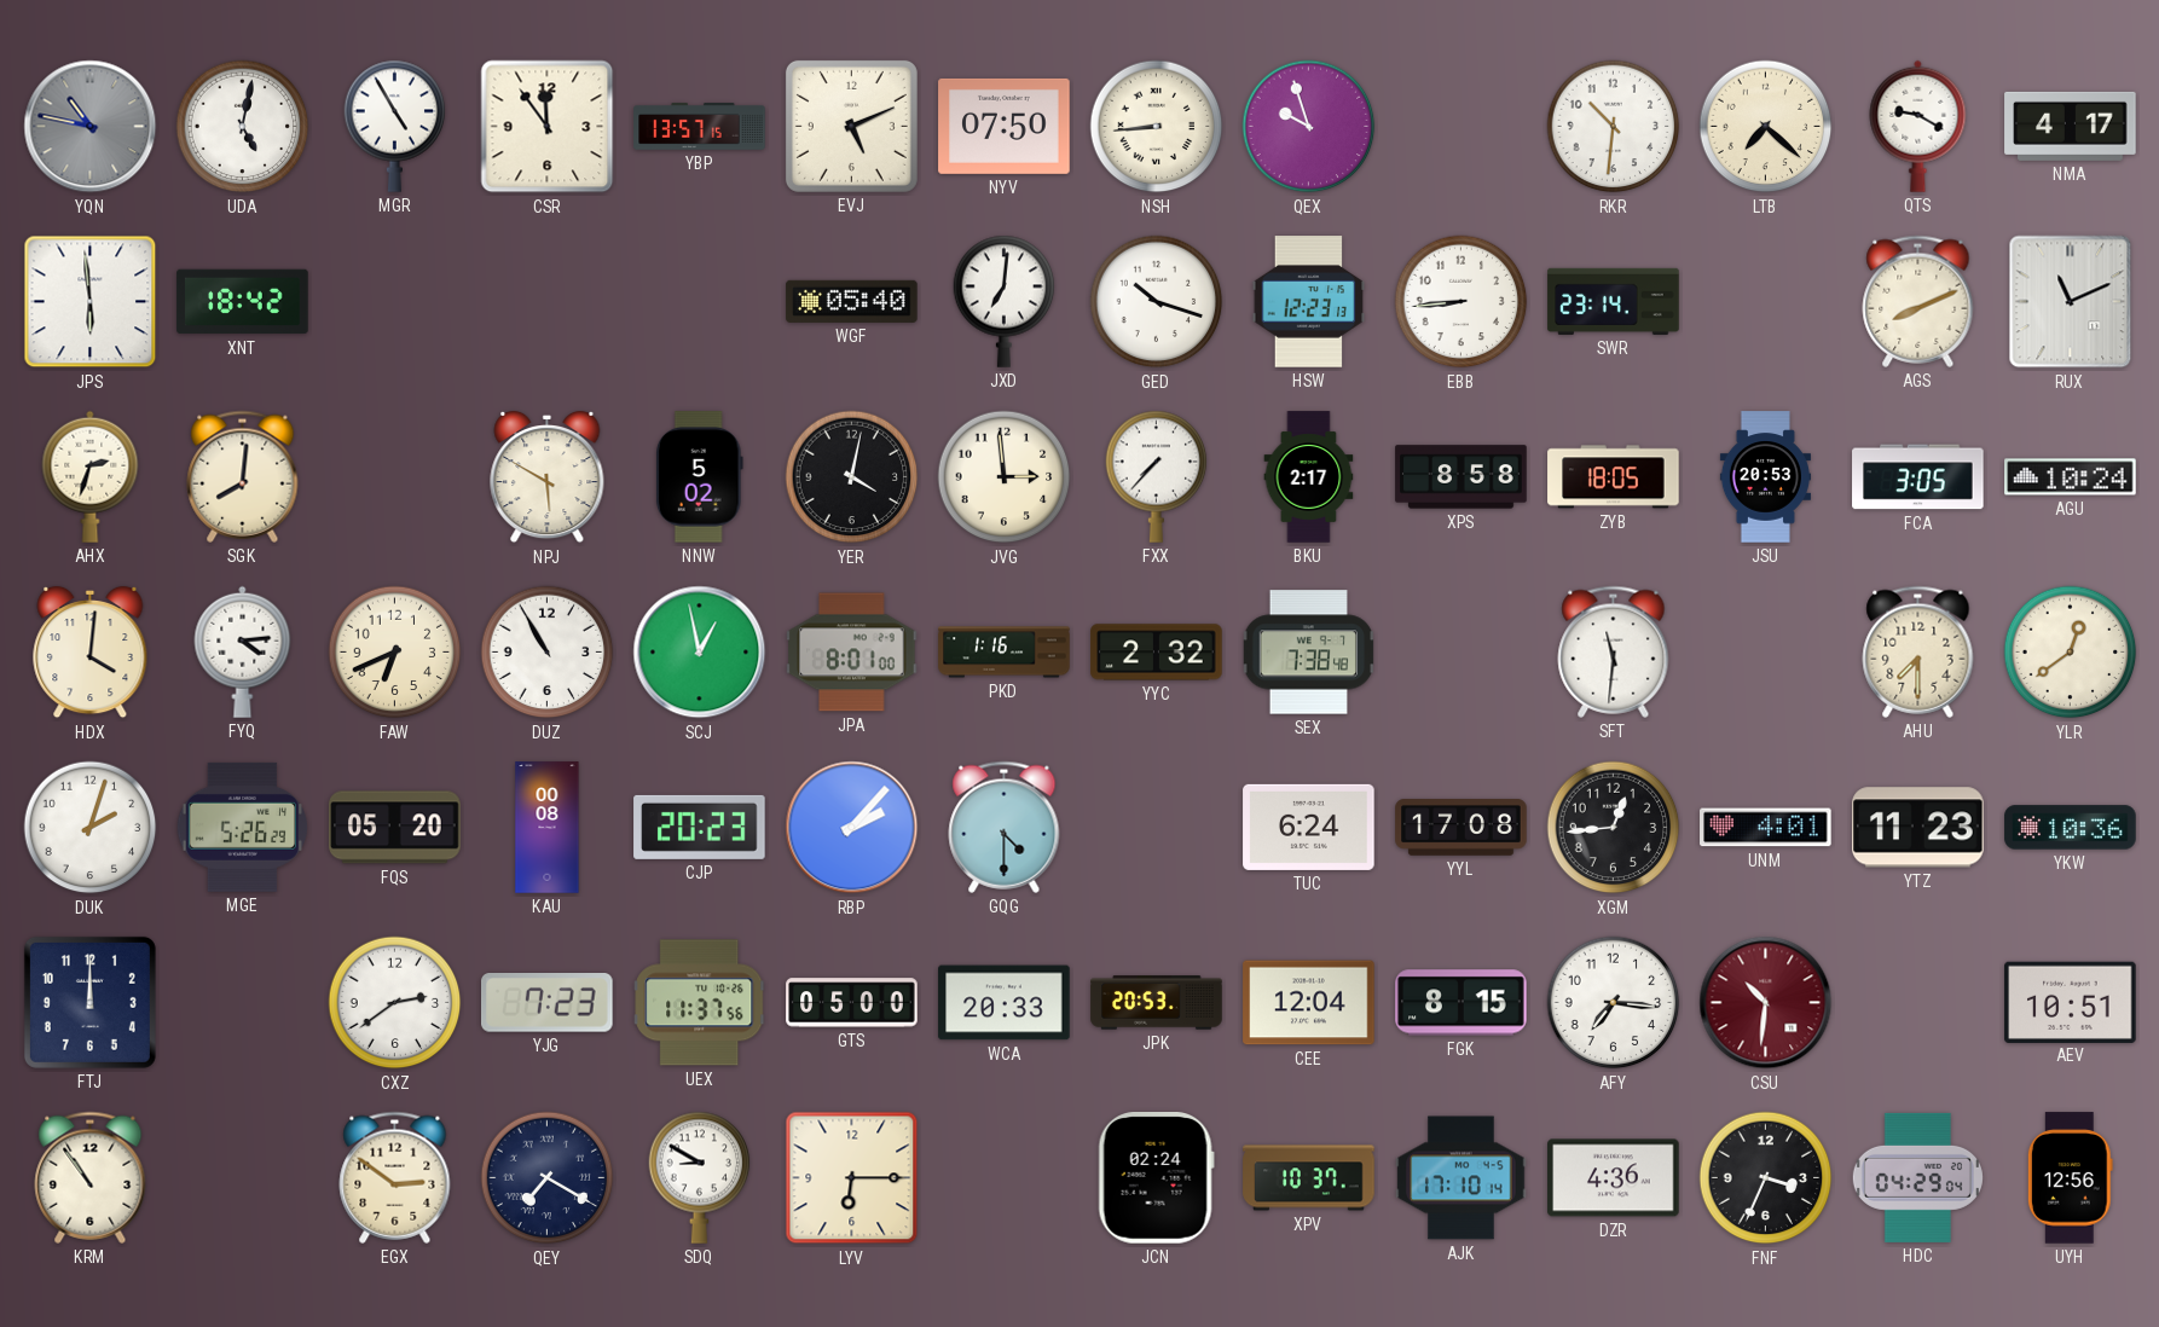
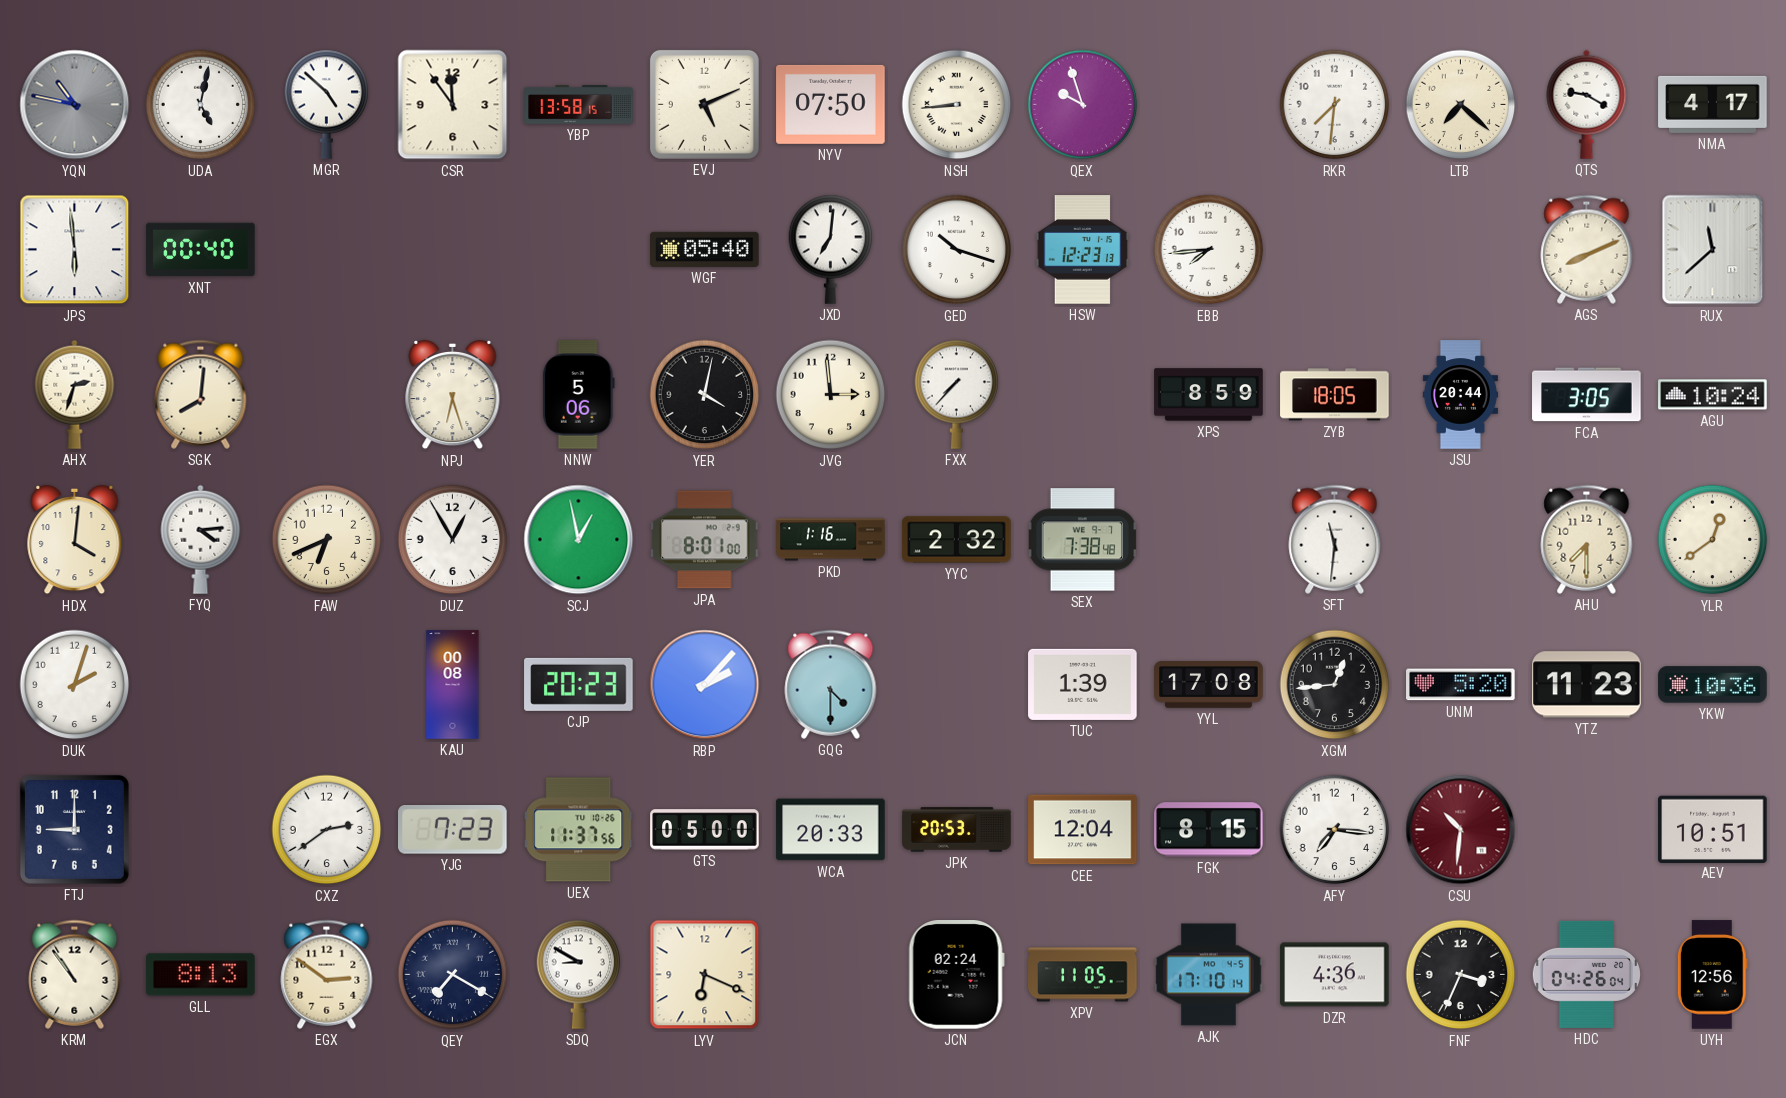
MGR: 4:55 -> 4:52 (327, 104)
YBP: 13:57 -> 13:58 (579, 105)
RKR: 10:31 -> 7:31 (1335, 105)
XNT: 18:42 -> 00:40 (201, 250)
EBB: 8:44 -> 7:44 (1209, 250)
SWR: 23:14 -> none (1614, 301)
RUX: 11:11 -> 11:38 (1713, 250)
NPJ: 5:50 -> 6:27 (453, 395)
NNW: 5:02 -> 5:06 (578, 395)
BKU: 2:17 -> none (1309, 477)
XPS: 8:58 -> 8:59 (1209, 395)
JSU: 20:53 -> 20:44 (1460, 395)
DUZ: 10:55 -> 12:55 (453, 540)
MGE: 5:26 -> none (242, 827)
FQS: 05:20 -> none (395, 828)
TUC: 6:24 -> 1:39 (1083, 684)
UNM: 4:01 -> 5:20 (1461, 685)
FTJ: 12:00 -> 9:00 (74, 829)
GLL: none -> 8:13 (201, 975)
LYV: 6:15 -> 6:19 (705, 975)
XPV: 10:37 -> 11:05 (1083, 975)
HDC: 04:29 -> 04:26 (1586, 974)
